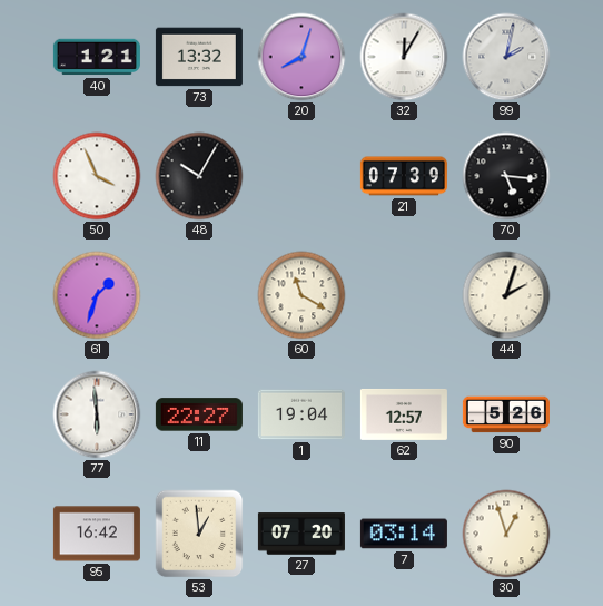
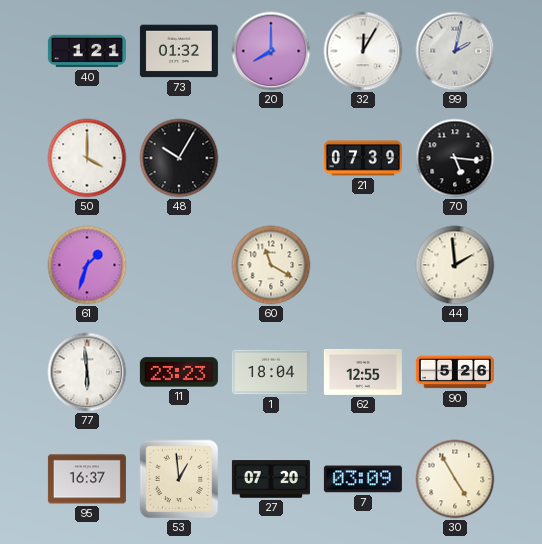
73: 13:32 -> 01:32 (179, 51)
20: 8:03 -> 8:00 (271, 51)
50: 3:56 -> 4:00 (87, 158)
44: 2:03 -> 1:59 (455, 265)
11: 22:27 -> 23:23 (179, 372)
1: 19:04 -> 18:04 (271, 372)
62: 12:57 -> 12:55 (363, 372)
95: 16:42 -> 16:37 (87, 479)
7: 03:14 -> 03:09 (363, 479)
30: 12:57 -> 4:55 (455, 479)
